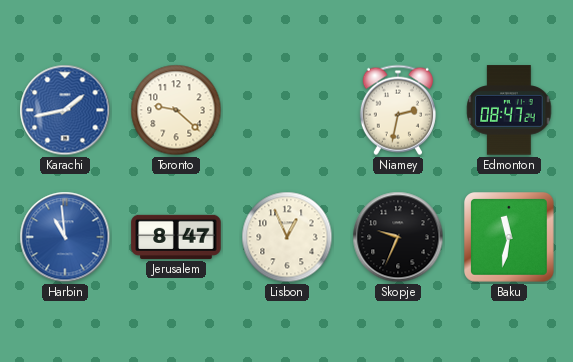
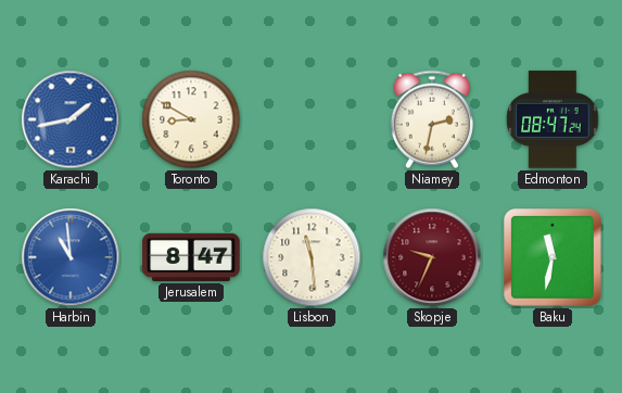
Toronto: 9:22 -> 8:50 (191, 119)
Lisbon: 12:56 -> 11:29 (312, 257)
Skopje dial: black -> burgundy (432, 257)
